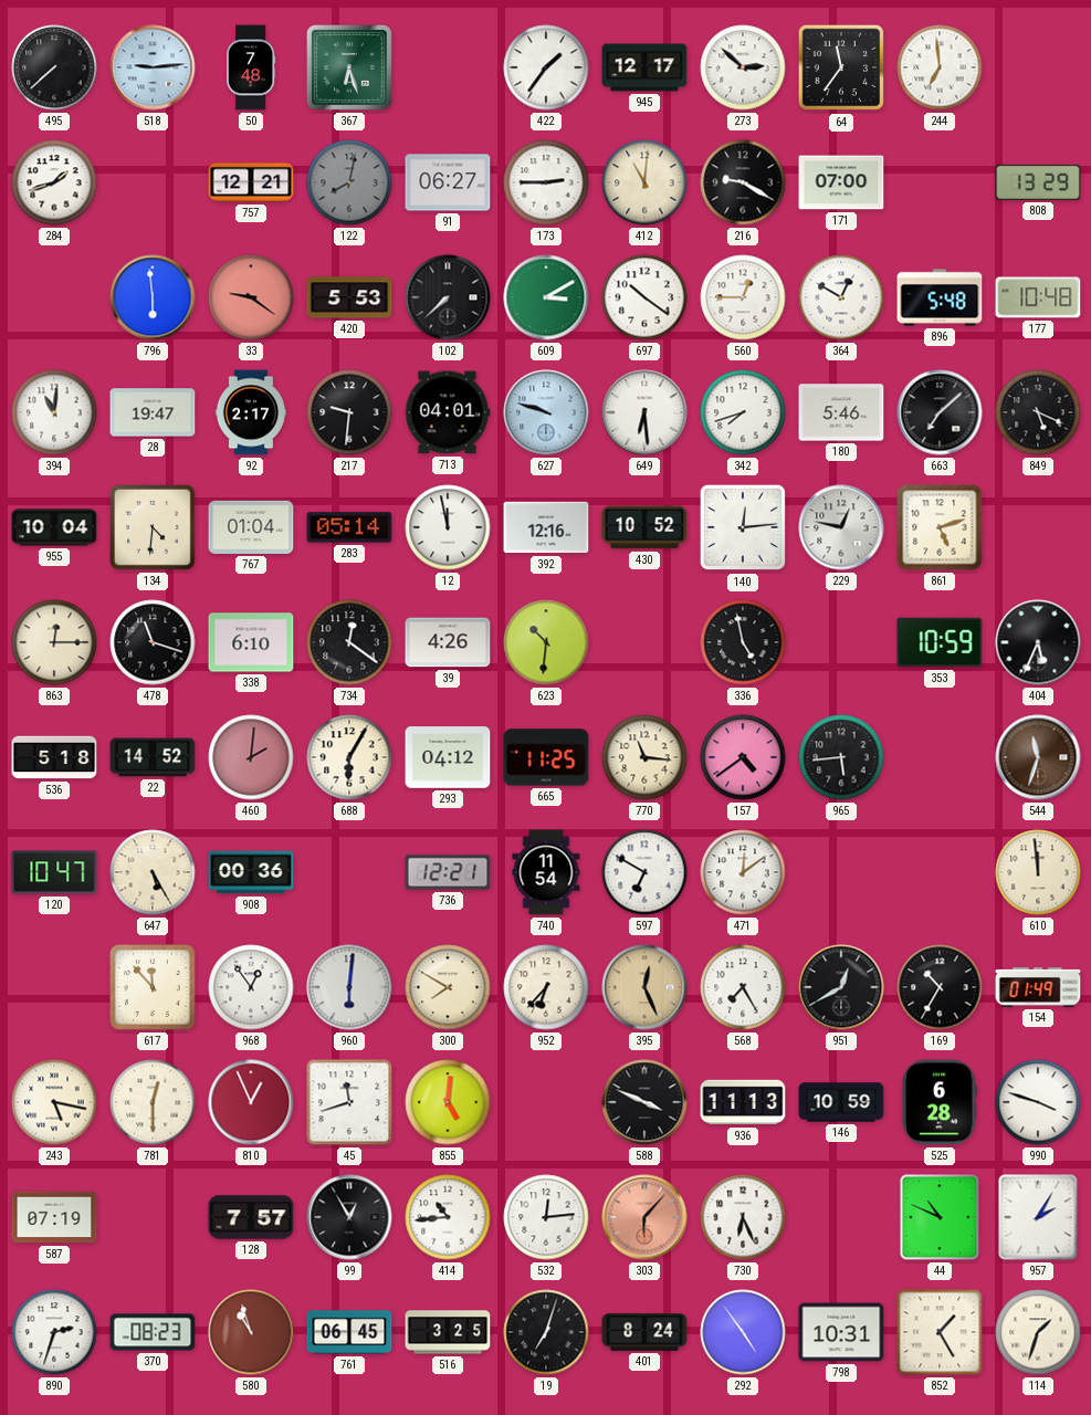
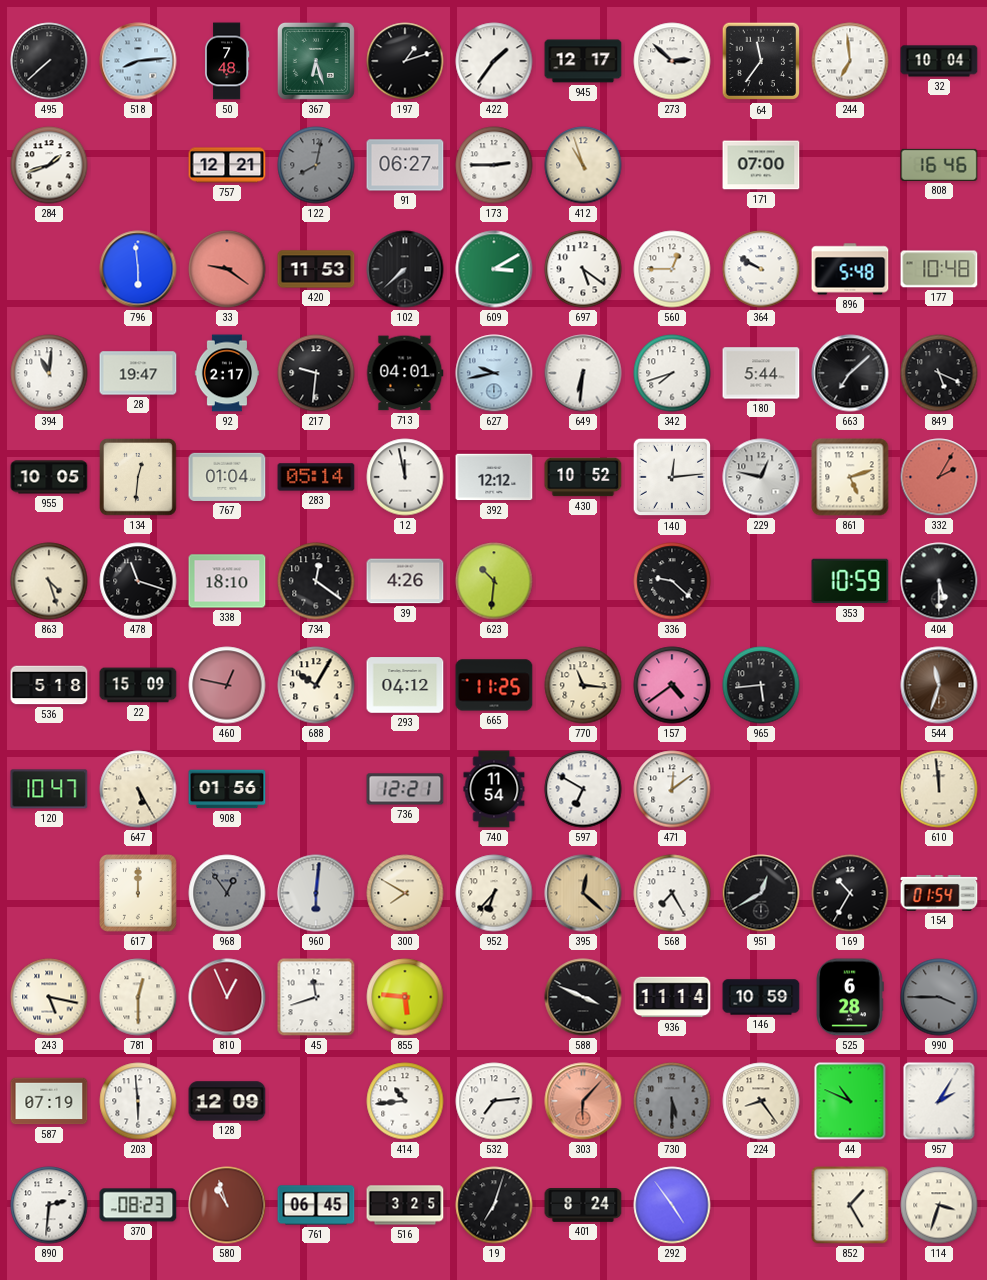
518: 9:14 -> 8:14 (138, 61)
197: none -> 1:12 (405, 61)
32: none -> 10:04 (939, 61)
412: 11:01 -> 10:57 (583, 165)
216: 9:20 -> none (743, 182)
808: 13:29 -> 16:46 (939, 165)
420: 5:53 -> 11:53 (316, 269)
697: 10:21 -> 5:21 (583, 269)
364: 12:50 -> 9:50 (761, 269)
627: 9:48 -> 9:43 (494, 373)
649: 6:29 -> 6:31 (583, 373)
180: 5:46 -> 5:44 (761, 373)
955: 10:04 -> 10:05 (49, 477)
134: 4:31 -> 12:31 (139, 478)
392: 12:16 -> 12:12 (494, 477)
332: none -> 2:05 (939, 477)
863: 12:15 -> 4:27 (49, 581)
338: 6:10 -> 18:10 (227, 581)
336: 4:58 -> 9:22 (672, 581)
404: 5:34 -> 5:30 (939, 581)
22: 14:52 -> 15:09 (138, 685)
460: 2:01 -> 12:47 (227, 685)
688: 6:05 -> 10:05 (316, 685)
908: 00:36 -> 01:56 (227, 789)
617: 11:53 -> 12:00 (139, 894)
968 dial: white -> grey (227, 893)
395: 12:26 -> 12:22 (583, 893)
154: 01:49 -> 01:54 (939, 893)
855: 5:01 -> 5:46 (405, 997)
936: 11:13 -> 11:14 (672, 997)
990: 3:48 -> 3:45 (939, 997)
990 dial: white -> grey (939, 997)
203: none -> 5:59 (138, 1101)
128: 7:57 -> 12:09 (227, 1101)
99: 12:55 -> none (349, 1217)
532: 12:14 -> 7:14 (494, 1101)
730: 6:26 -> 5:30 (672, 1101)
730 dial: white -> grey (672, 1101)
224: none -> 8:24 (761, 1101)
890: 2:33 -> 2:31 (49, 1205)
798: 10:31 -> none (841, 1332)
114: 1:33 -> 3:33 (939, 1205)
